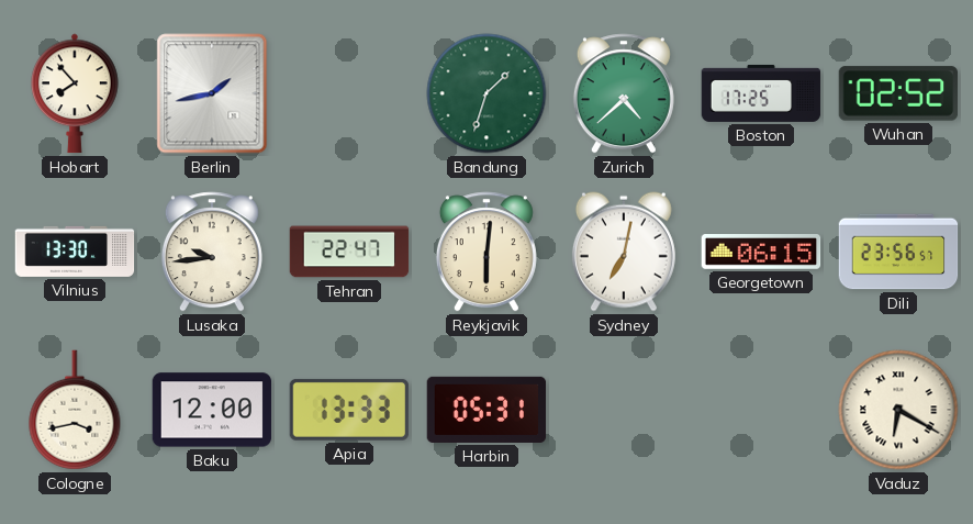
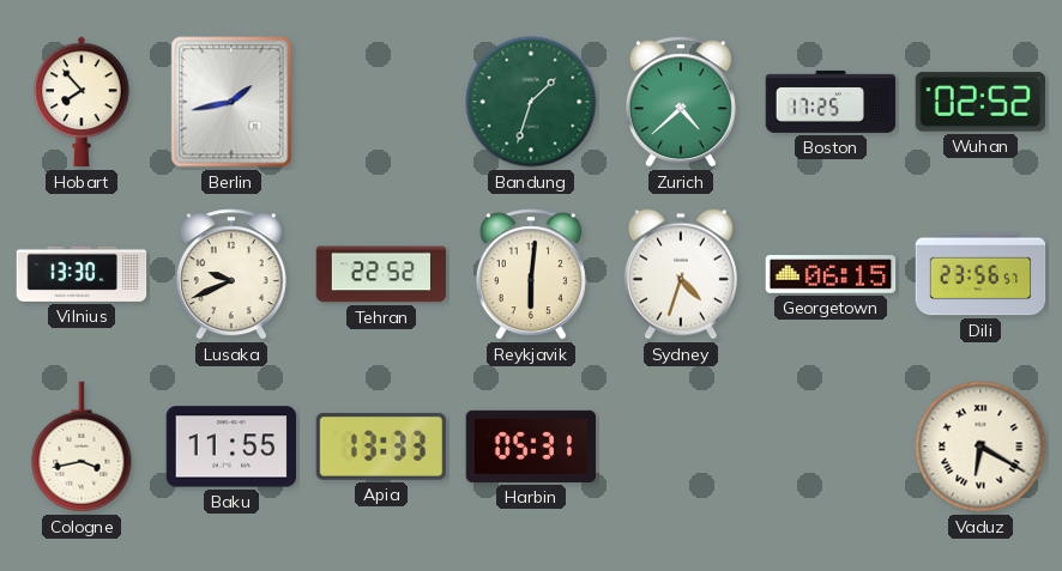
Lusaka: 9:44 -> 9:41 (231, 274)
Tehran: 22:47 -> 22:52 (381, 274)
Sydney: 7:02 -> 4:33 (681, 274)
Baku: 12:00 -> 11:55 (231, 447)
